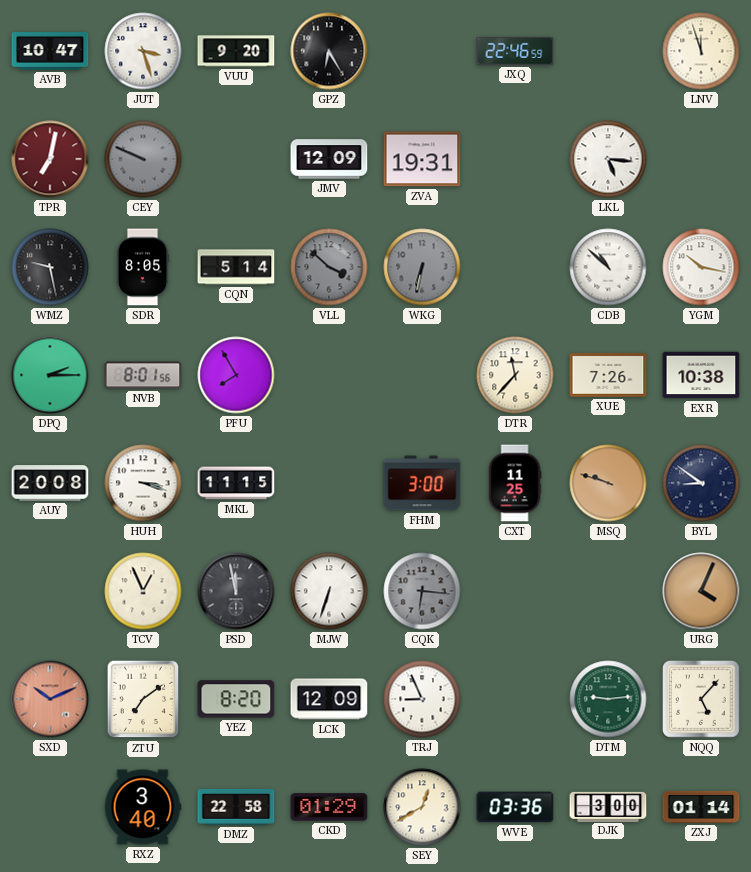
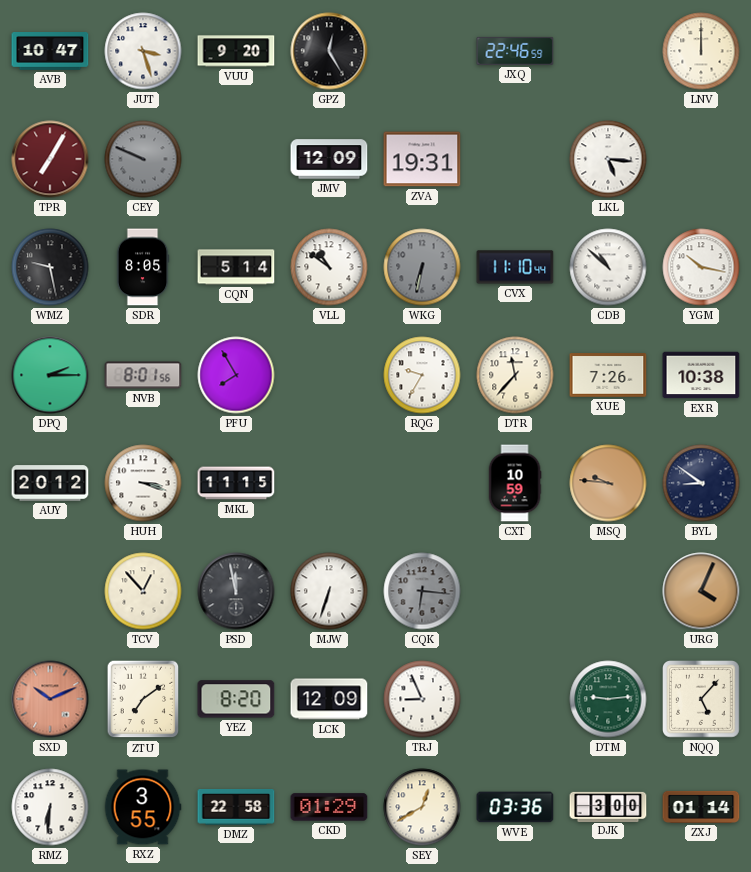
GPZ: 6:25 -> 12:25 (329, 51)
LNV: 11:57 -> 12:00 (701, 51)
TPR: 7:02 -> 7:05 (50, 159)
VLL: 3:52 -> 10:51 (329, 267)
VLL dial: grey -> white (329, 267)
CVX: none -> 11:10 (515, 267)
RQG: none -> 9:35 (422, 375)
AUY: 20:08 -> 20:12 (50, 483)
FHM: 3:00 -> none (422, 483)
CXT: 11:25 -> 10:59 (515, 483)
MSQ: 9:48 -> 9:46 (608, 483)
TCV: 12:56 -> 12:53 (143, 591)
RMZ: none -> 6:31 (50, 807)
RXZ: 3:40 -> 3:55 (143, 807)
